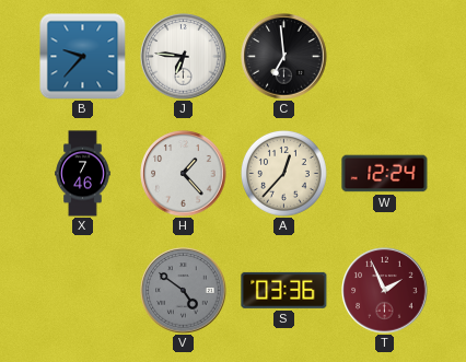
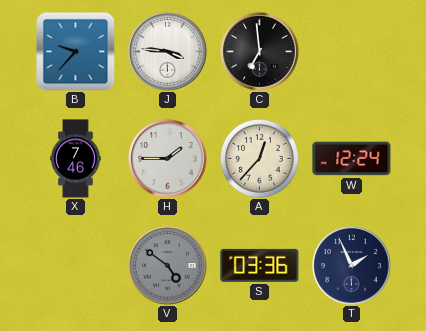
J: 6:46 -> 3:46 (168, 52)
H: 1:23 -> 1:45 (168, 159)
T dial: burgundy -> navy (352, 266)
